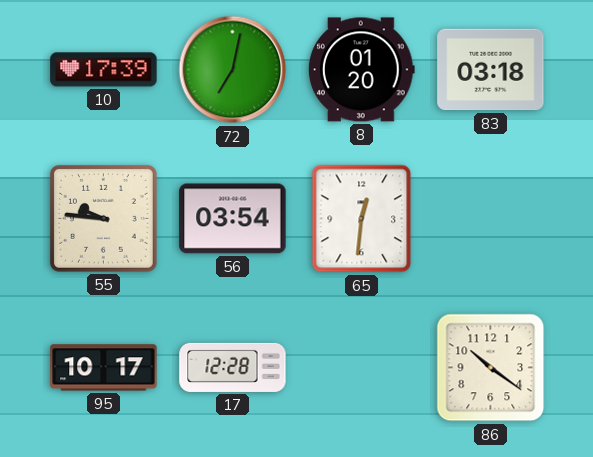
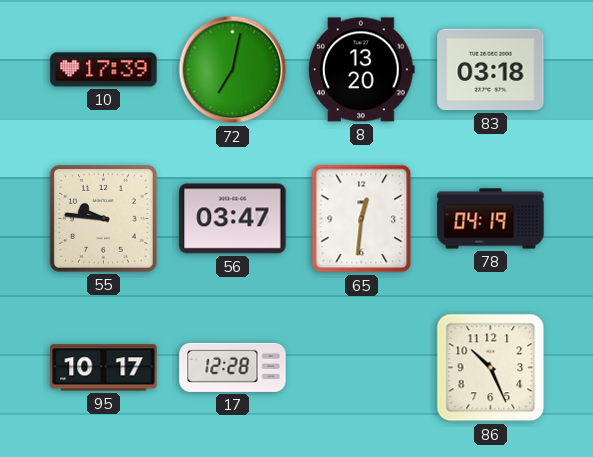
8: 01:20 -> 13:20 (361, 70)
56: 03:54 -> 03:47 (233, 219)
78: none -> 04:19 (491, 219)
86: 10:21 -> 10:26 (491, 368)
